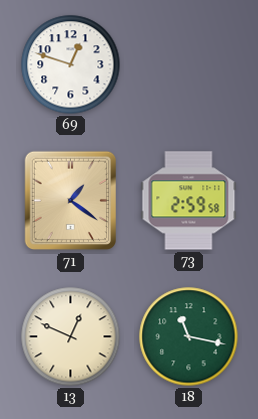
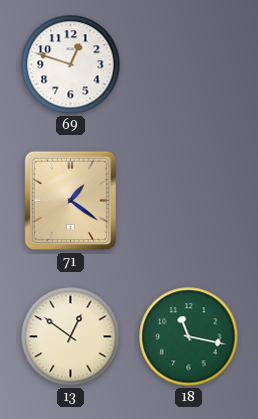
73: 2:59 -> none (189, 201)
13: 12:49 -> 12:51 (71, 337)
